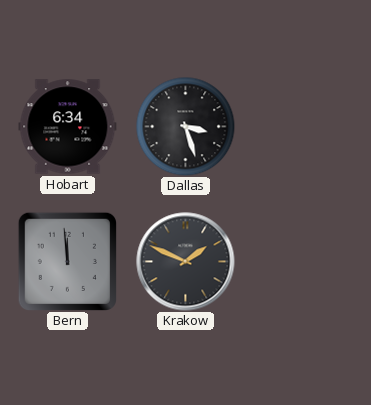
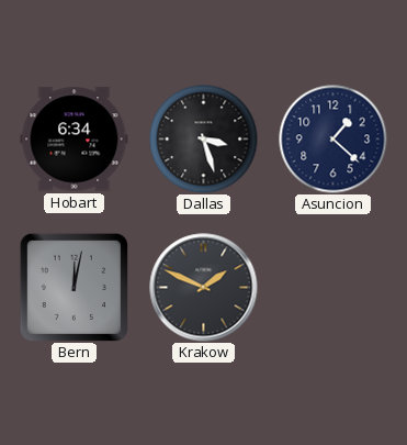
Asuncion: none -> 1:22 (333, 140)
Bern: 11:59 -> 12:02 (74, 287)
